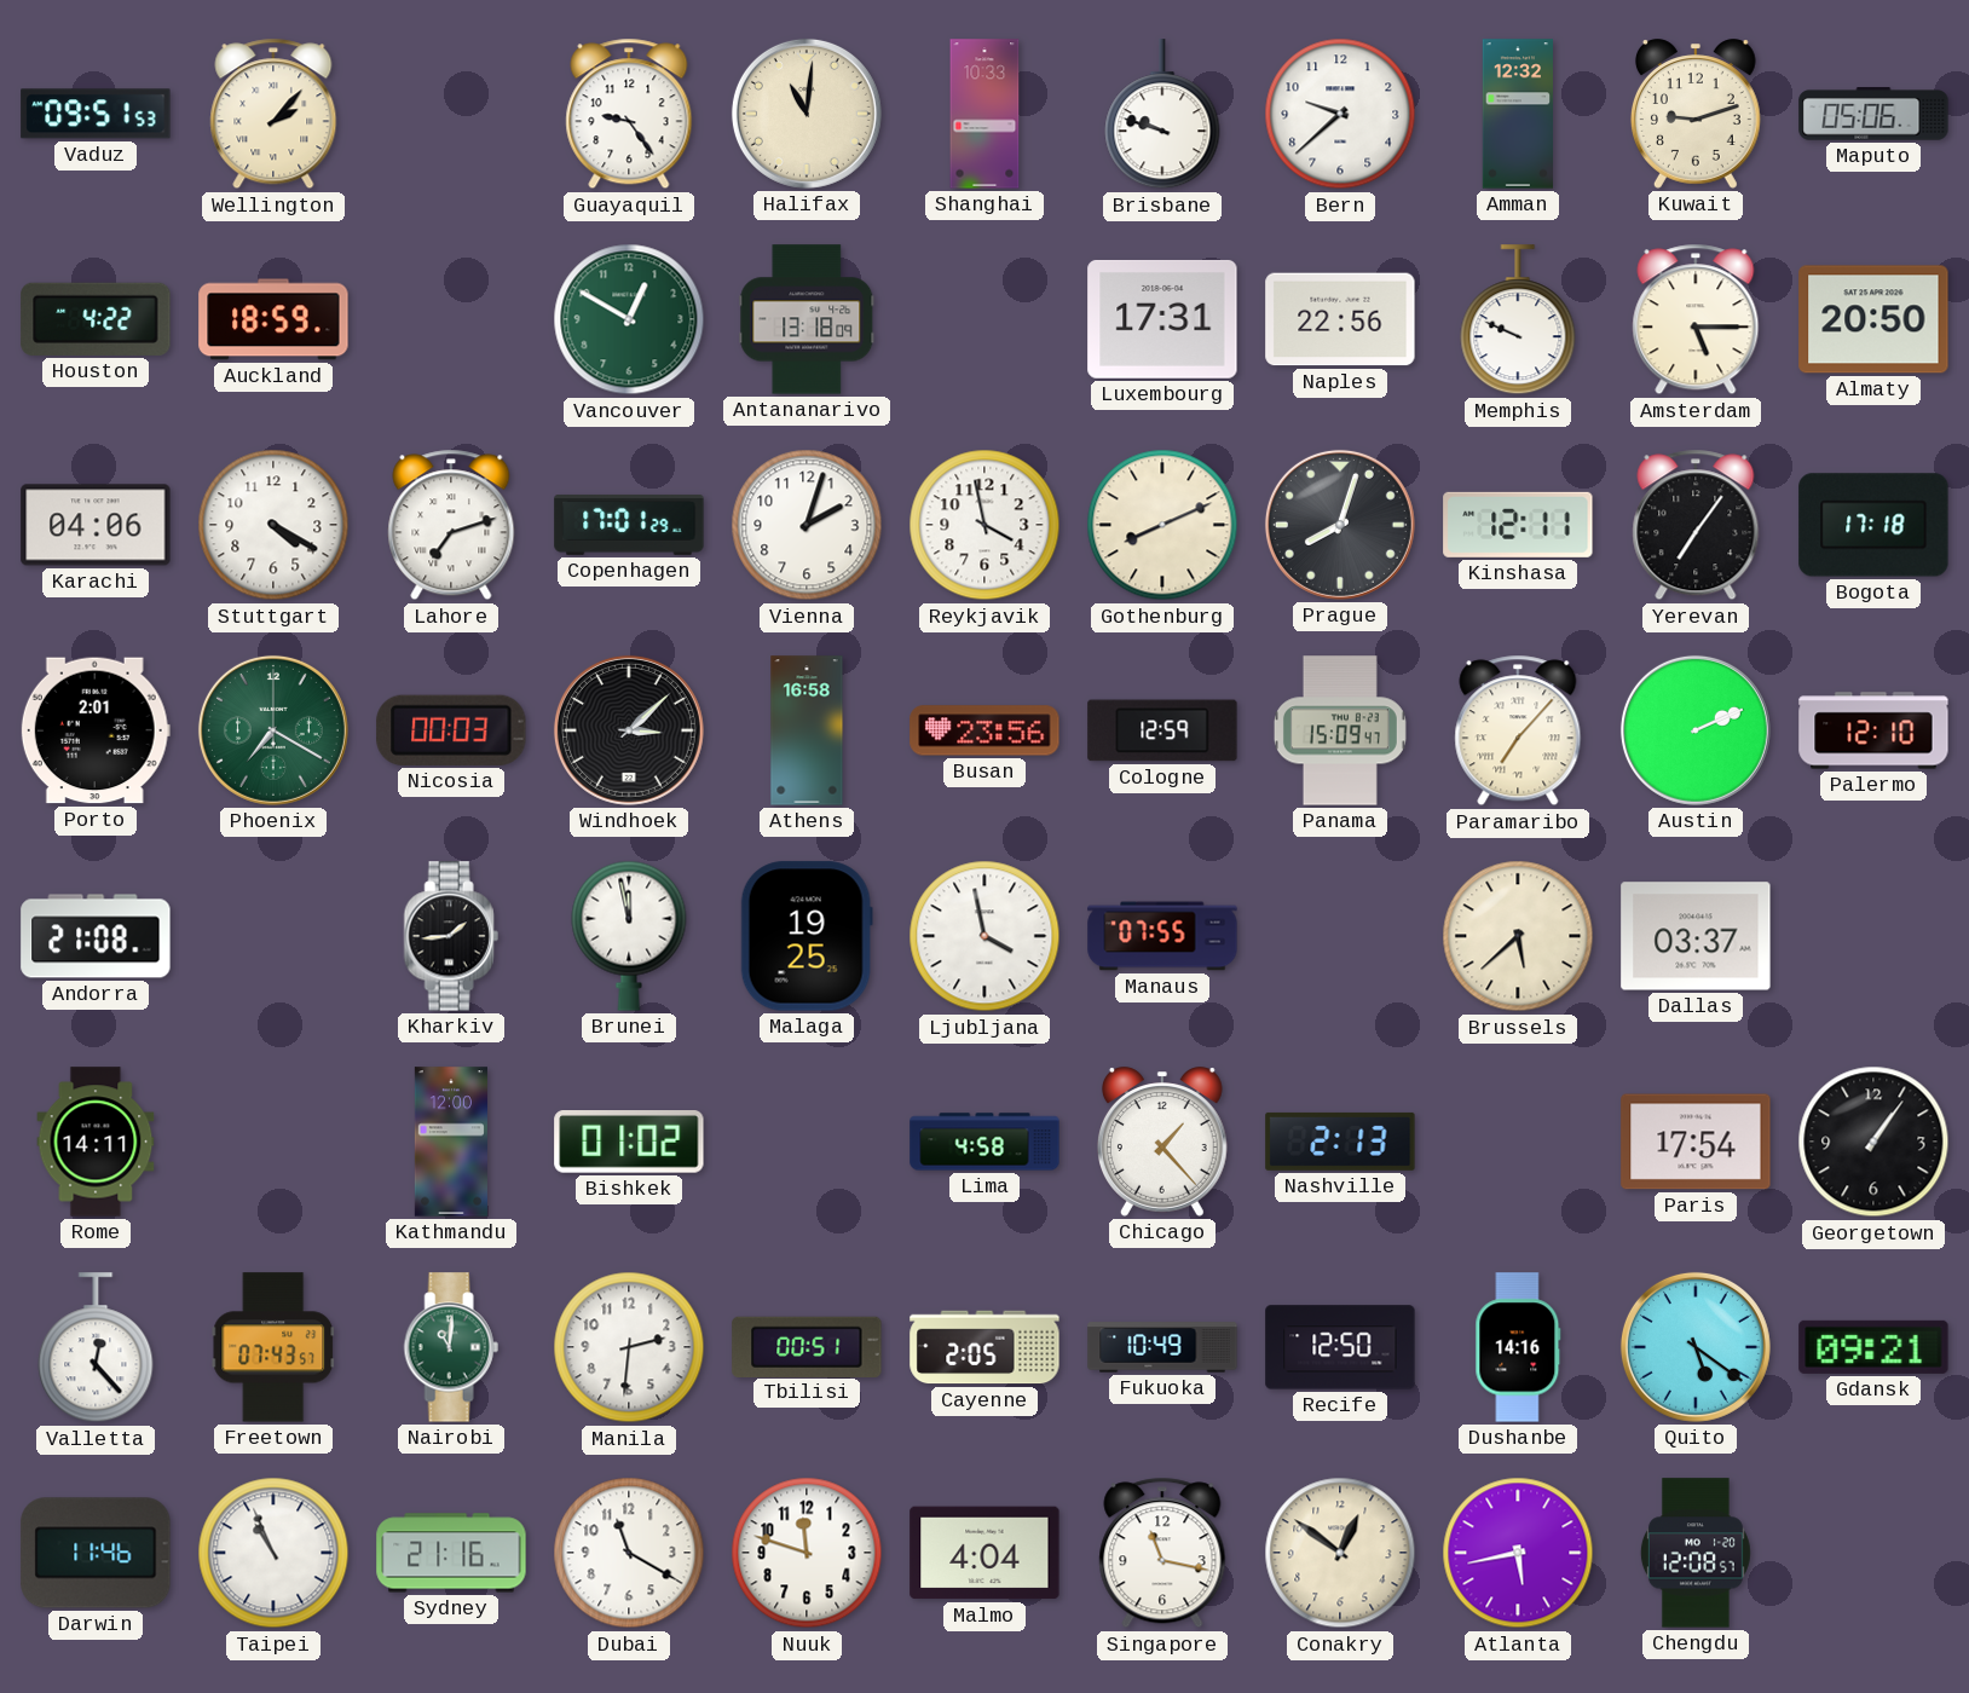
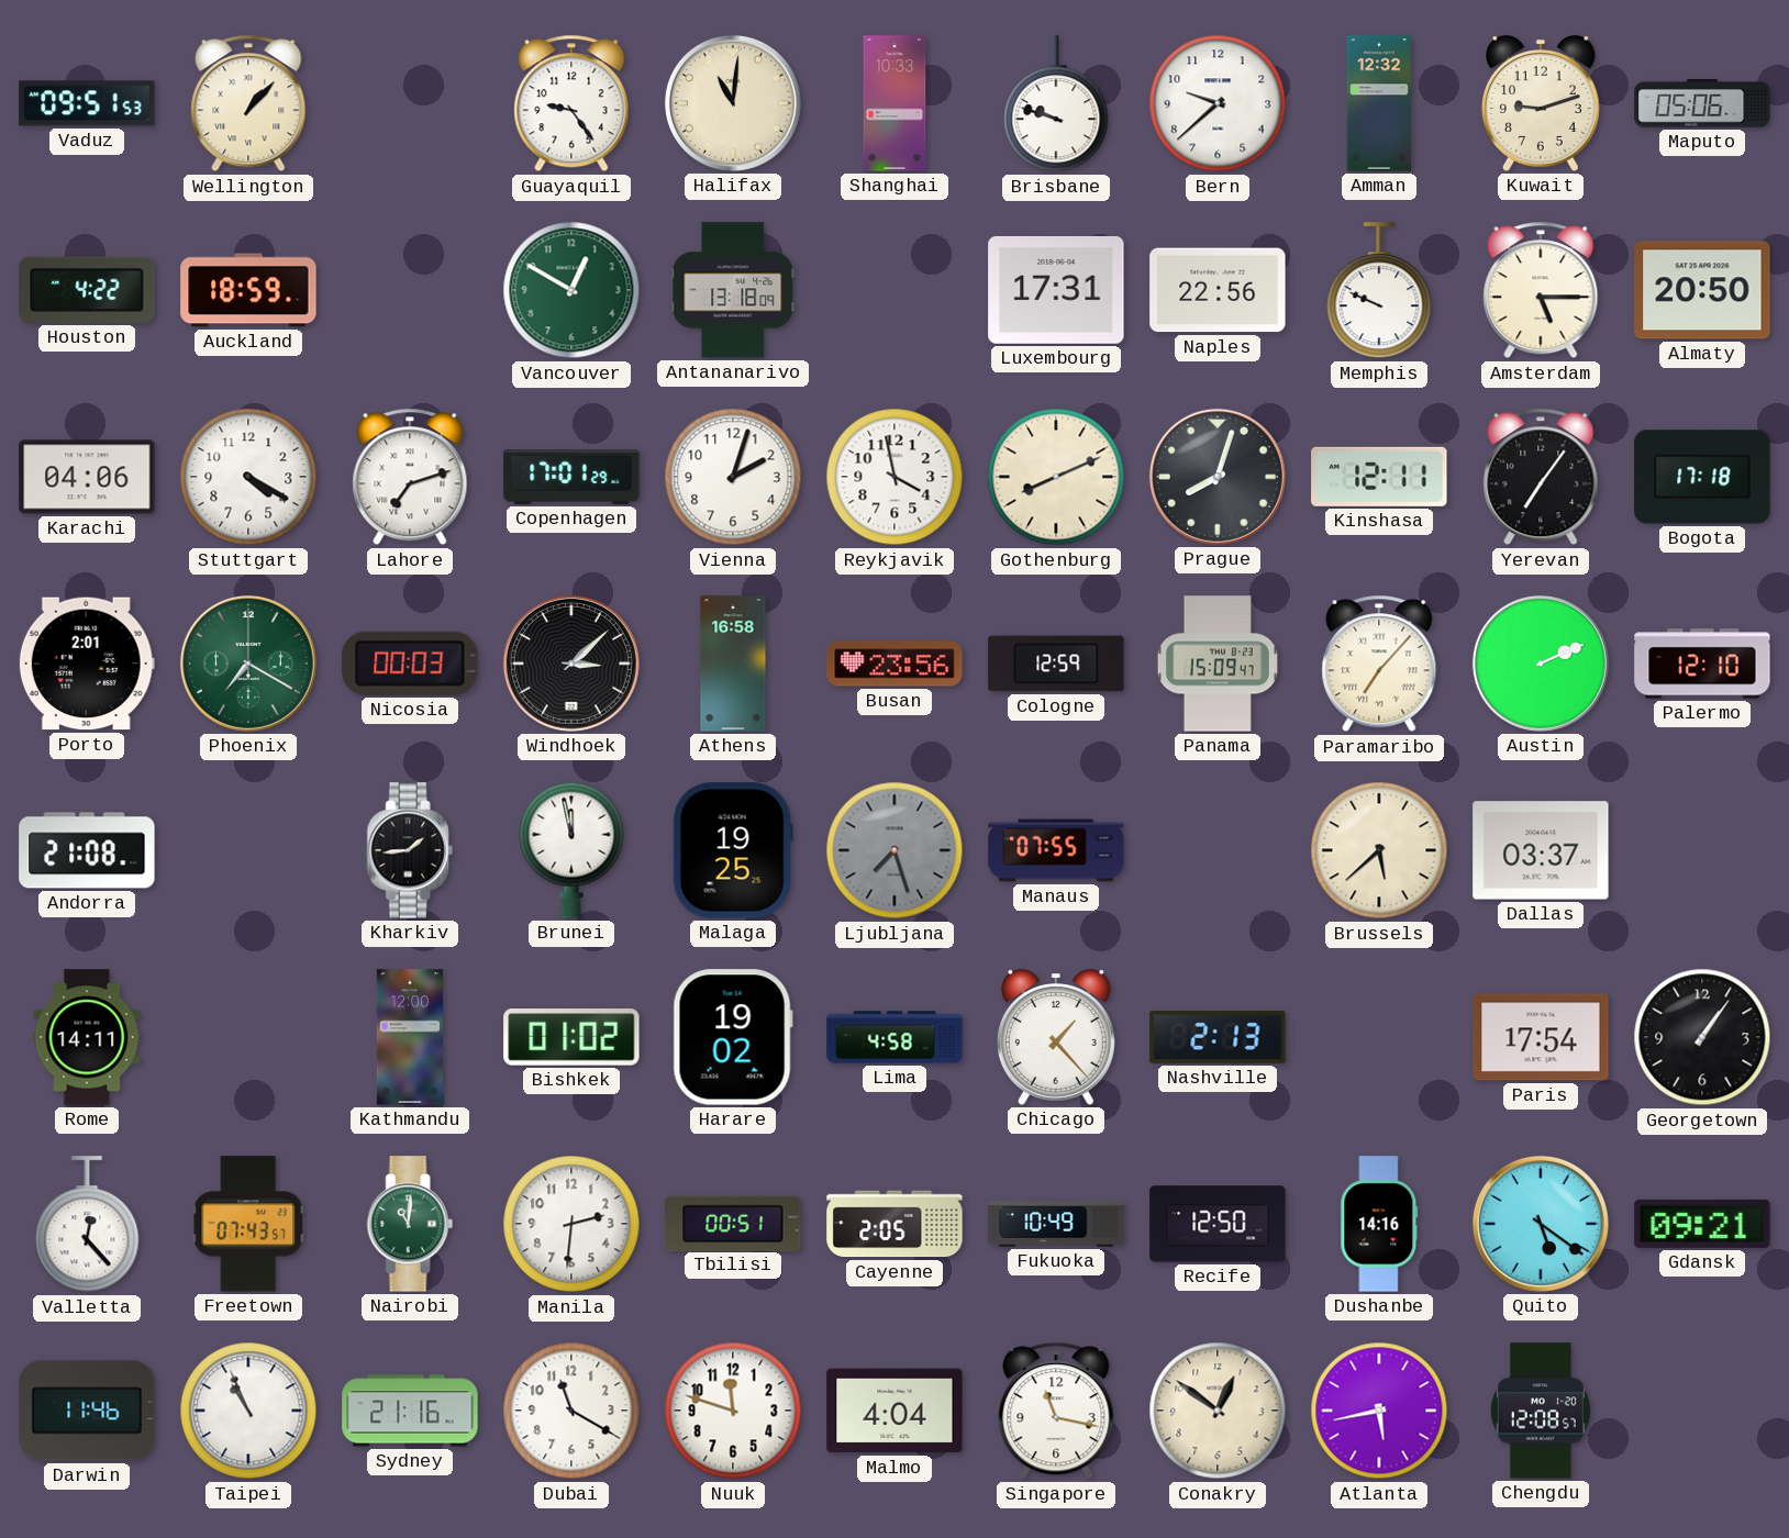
Wellington: 2:07 -> 1:07 (248, 103)
Ljubljana: 3:58 -> 7:27 (895, 850)
Ljubljana dial: white -> grey (895, 850)
Harare: none -> 19:02 (733, 1037)
